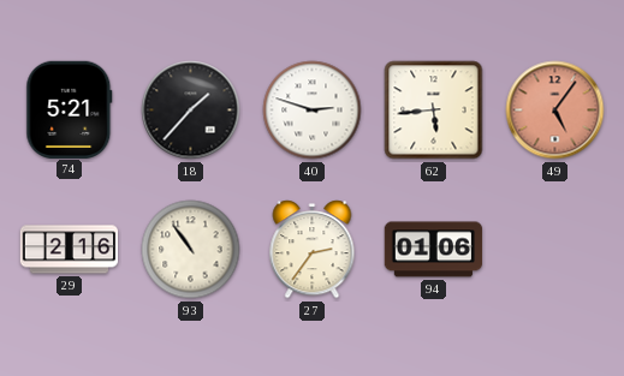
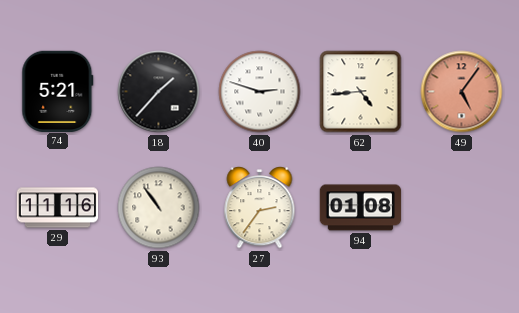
62: 5:44 -> 4:44 (361, 92)
29: 2:16 -> 11:16 (58, 208)
94: 01:06 -> 01:08 (361, 208)
